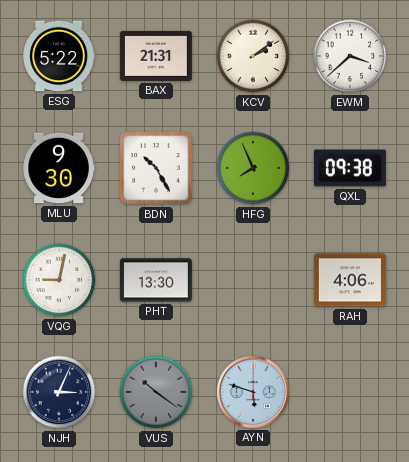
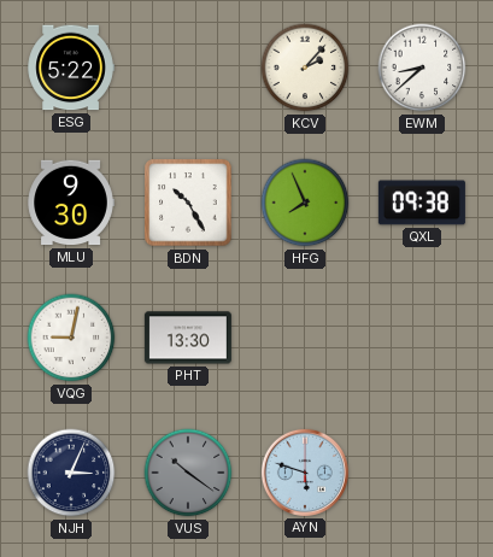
BAX: 21:31 -> none (156, 56)
KCV: 2:09 -> 2:07 (305, 68)
EWM: 3:38 -> 8:38 (422, 68)
RAH: 4:06 -> none (350, 280)
